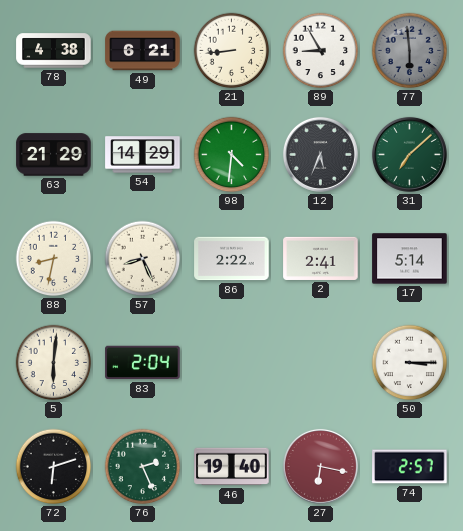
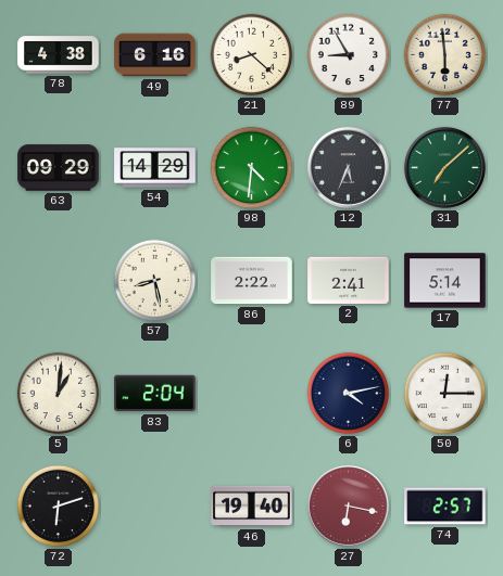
49: 6:21 -> 6:16 (155, 55)
21: 8:44 -> 8:22 (252, 55)
77 dial: grey -> cream (445, 55)
63: 21:29 -> 09:29 (59, 168)
88: 8:32 -> none (54, 259)
57: 8:26 -> 8:28 (155, 281)
5: 6:01 -> 1:01 (59, 394)
6: none -> 4:13 (349, 394)
50: 3:15 -> 12:15 (445, 394)
76: 2:26 -> none (143, 467)
